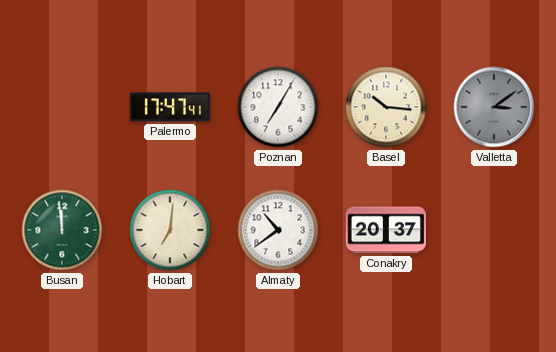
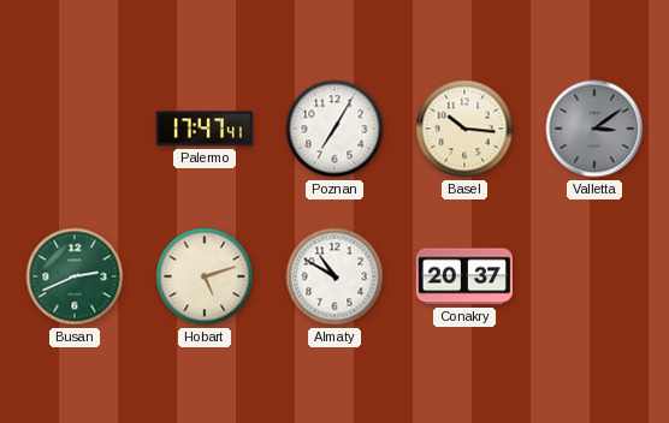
Busan: 11:59 -> 2:41 (75, 276)
Hobart: 7:01 -> 5:12 (205, 276)
Almaty: 10:39 -> 10:50 (334, 276)
